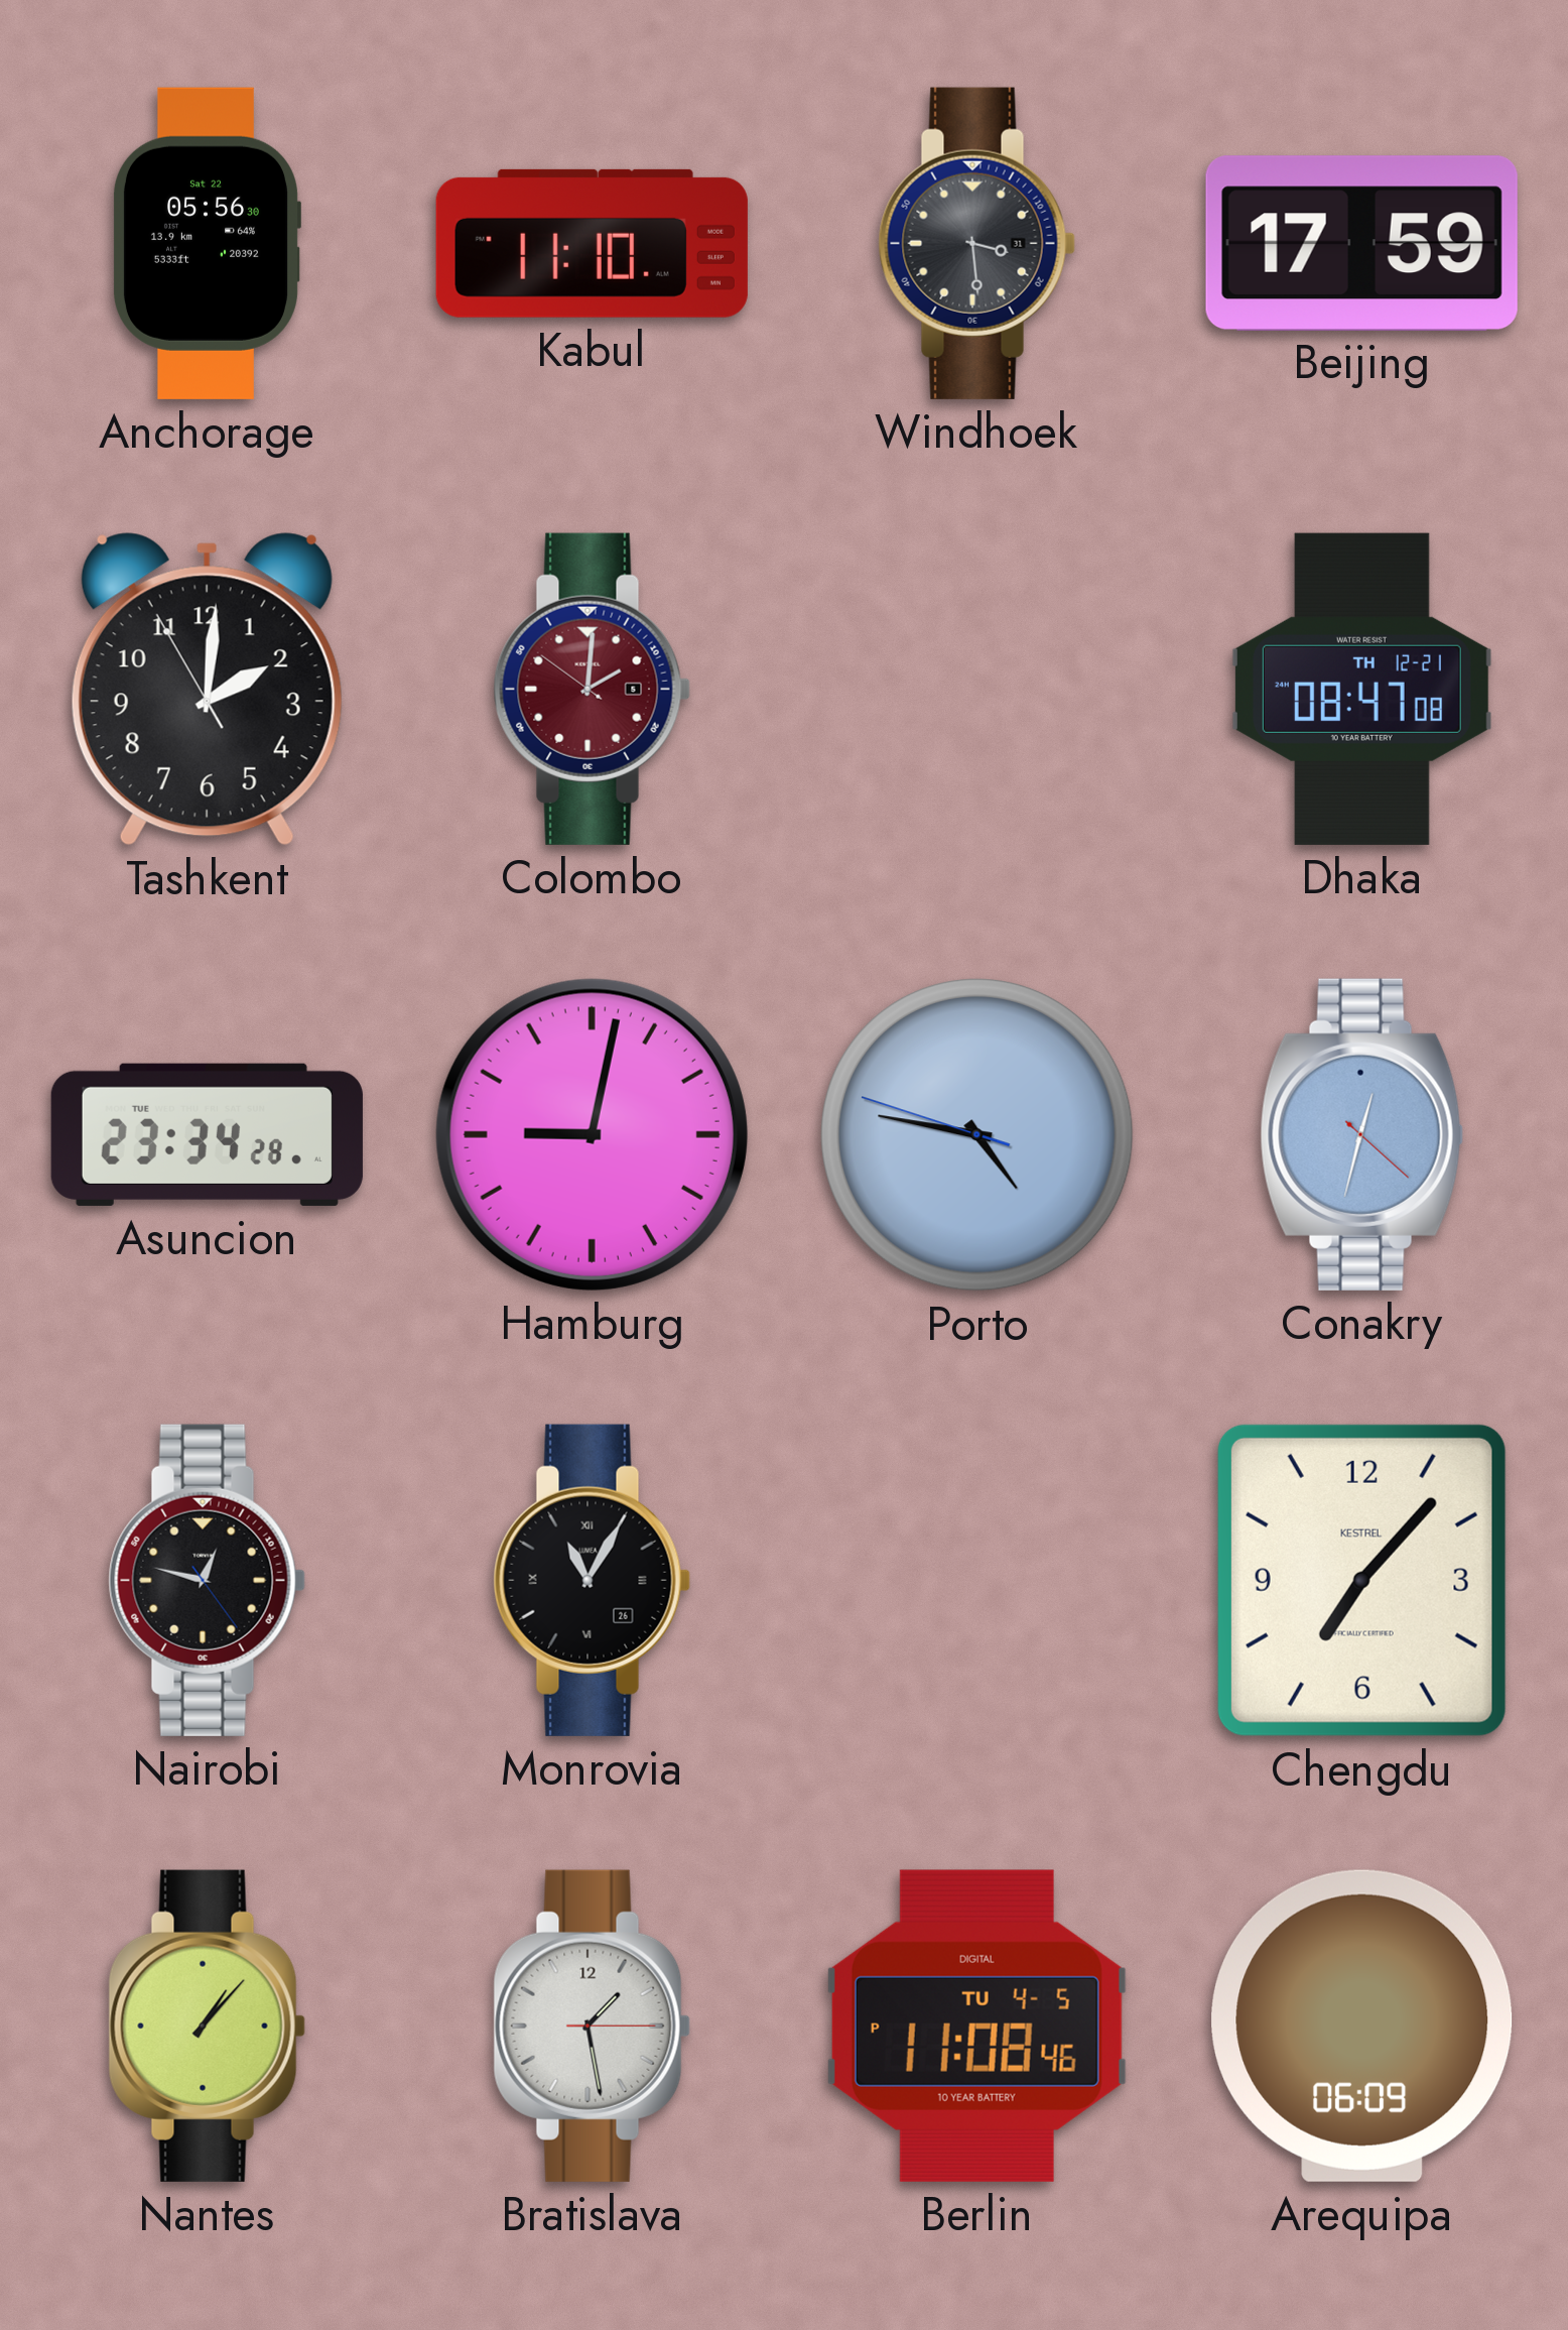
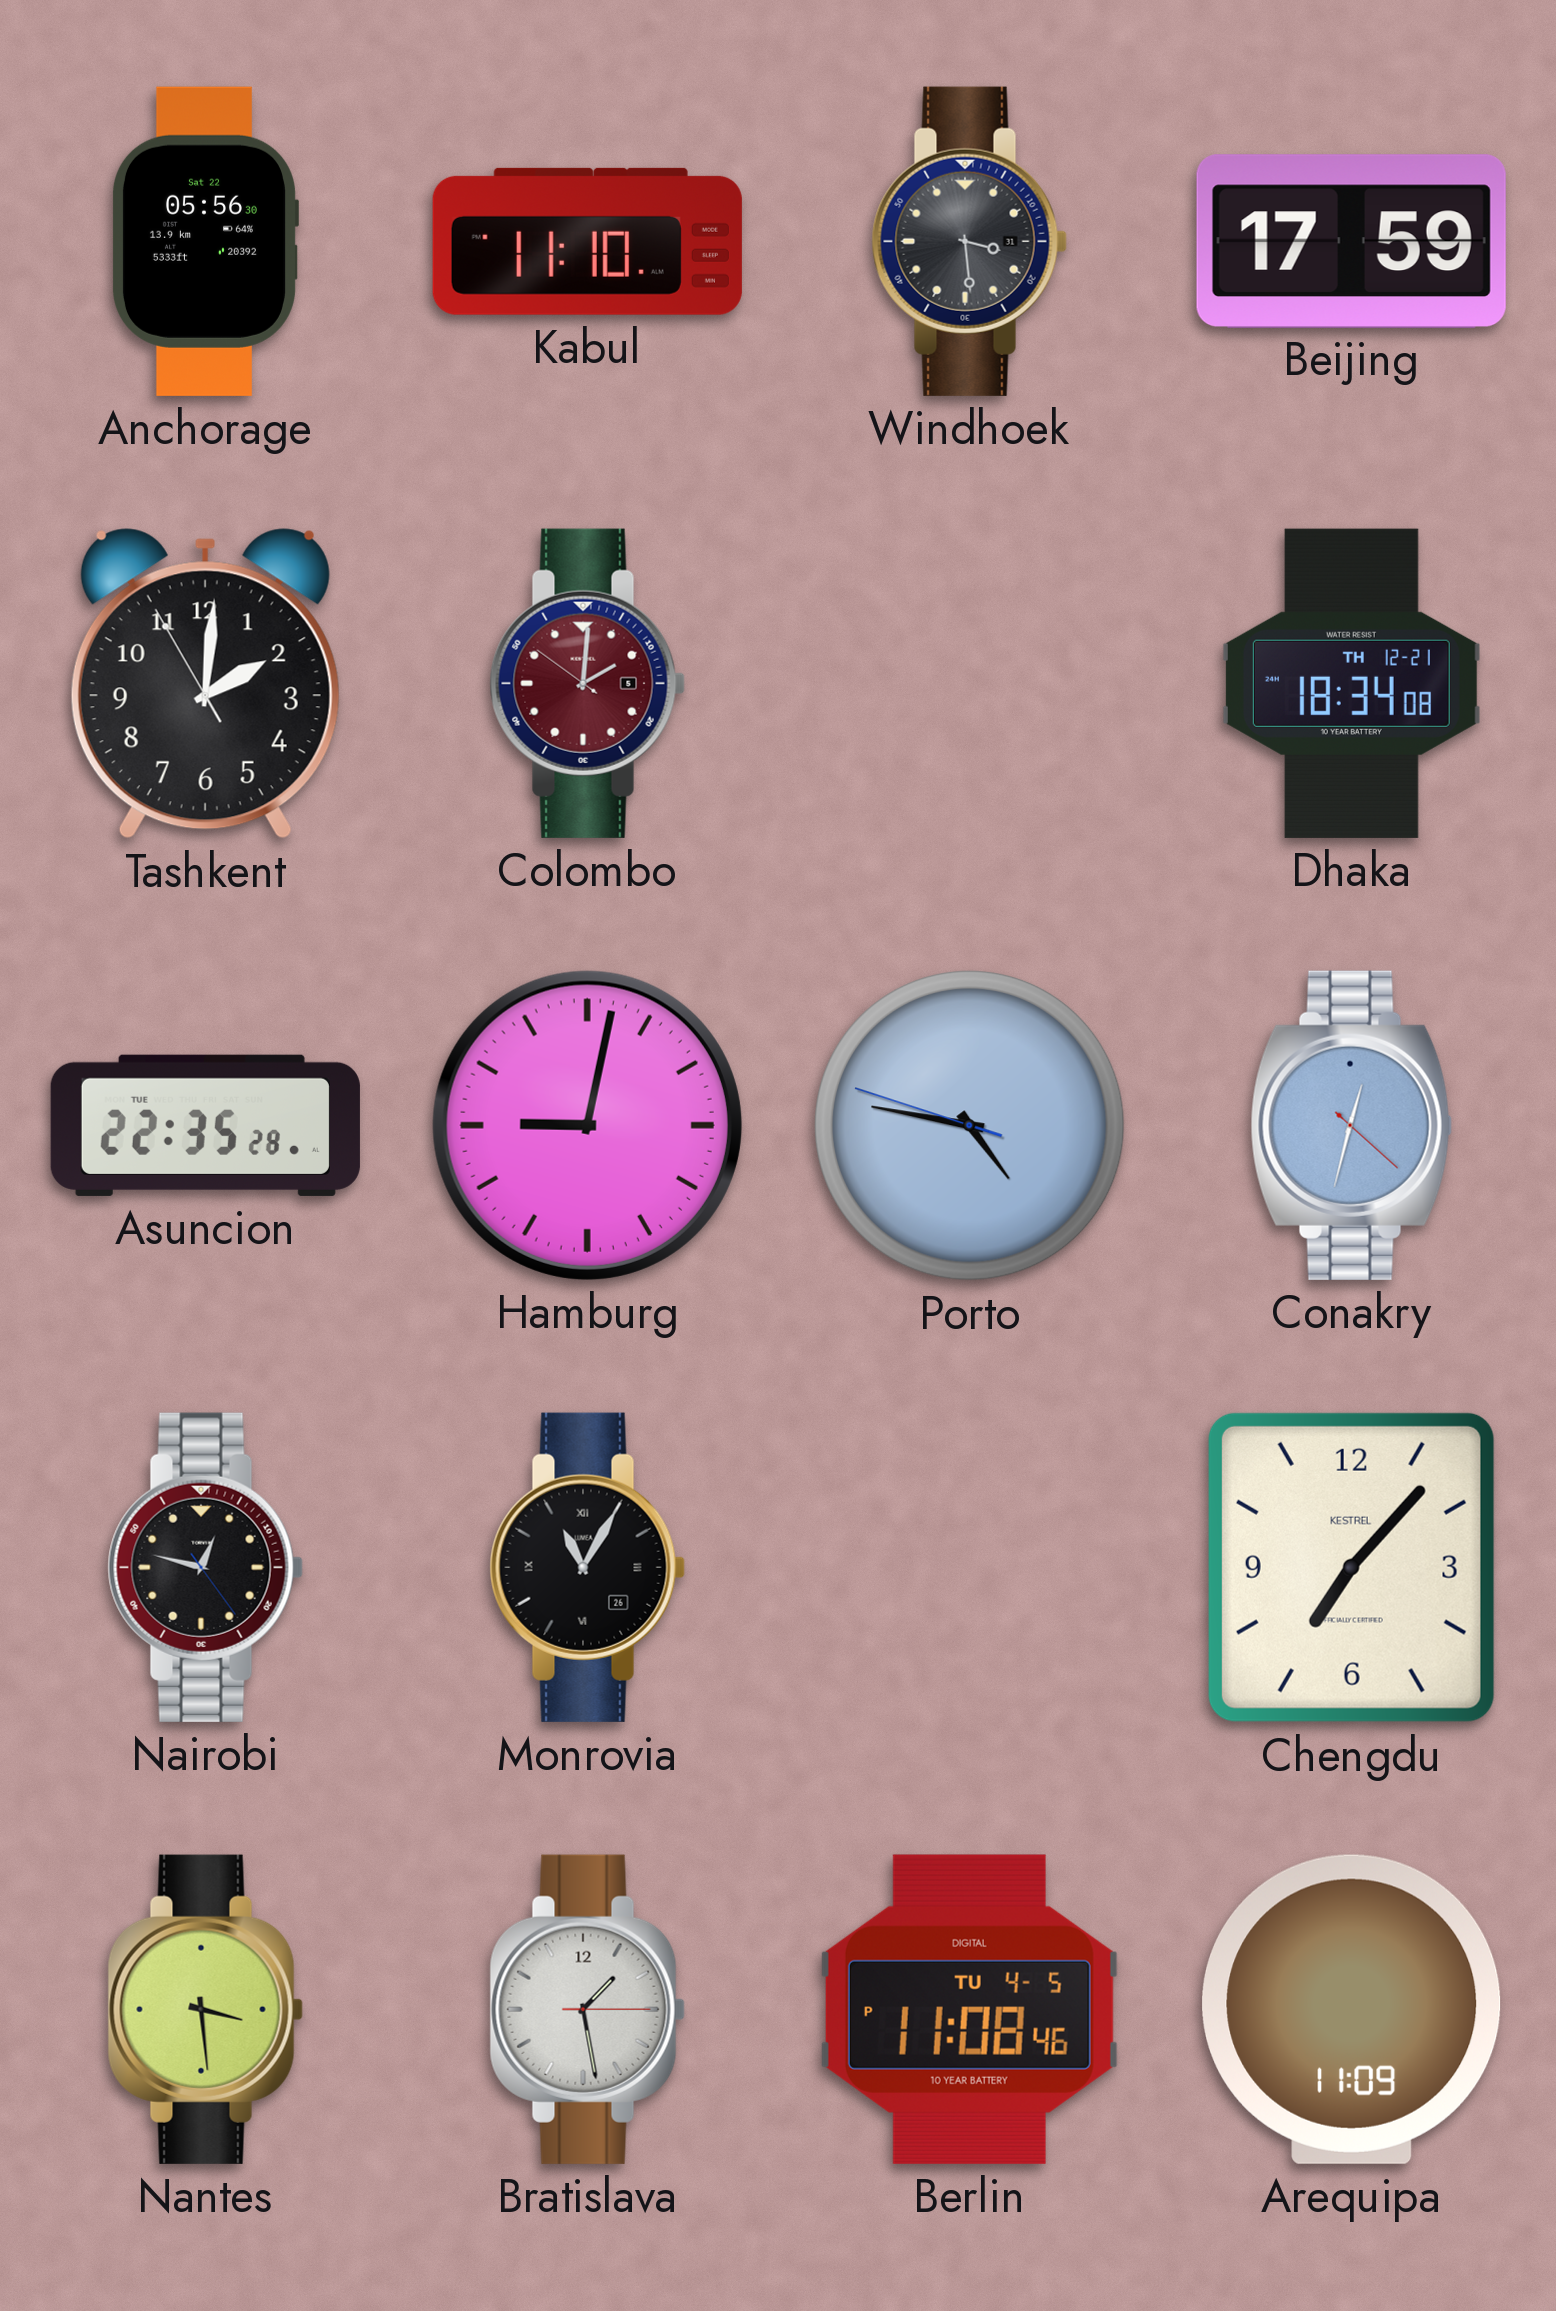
Dhaka: 08:47 -> 18:34 (1351, 683)
Asuncion: 23:34 -> 22:35 (205, 1125)
Nantes: 1:07 -> 3:29 (205, 2009)
Arequipa: 06:09 -> 11:09 (1352, 2009)
